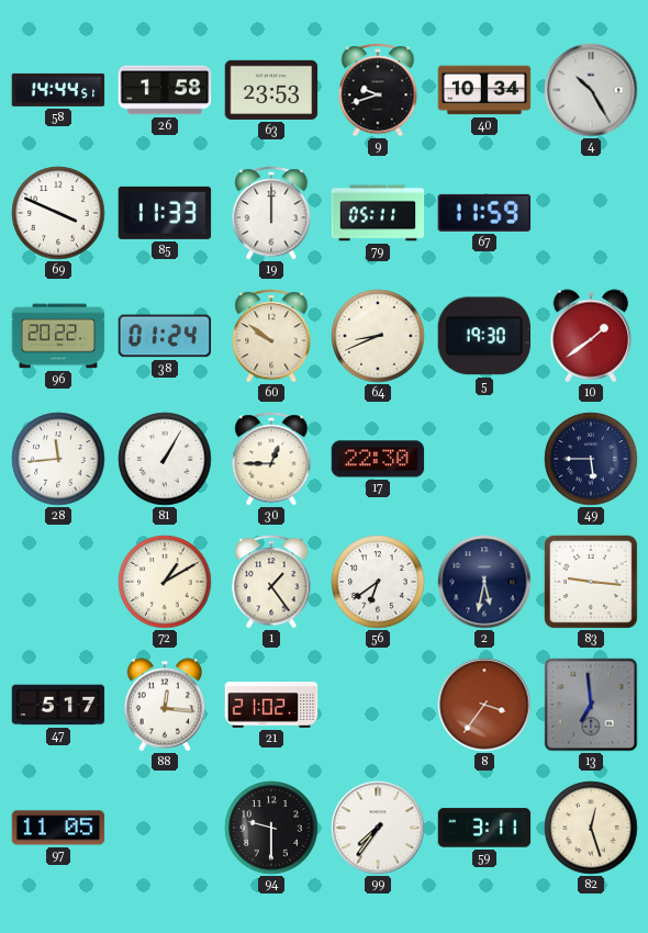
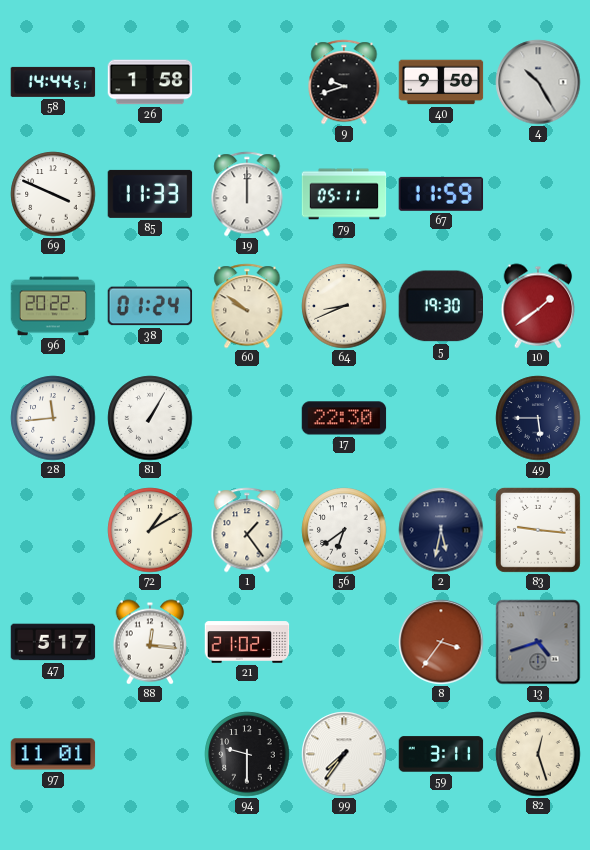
63: 23:53 -> none (271, 90)
40: 10:34 -> 9:50 (441, 82)
30: 12:45 -> none (271, 459)
13: 6:59 -> 4:42 (538, 642)
97: 11:05 -> 11:01 (53, 754)
